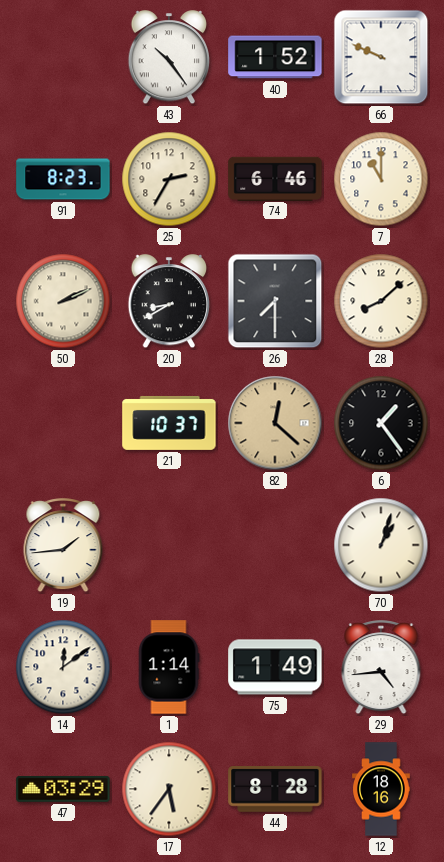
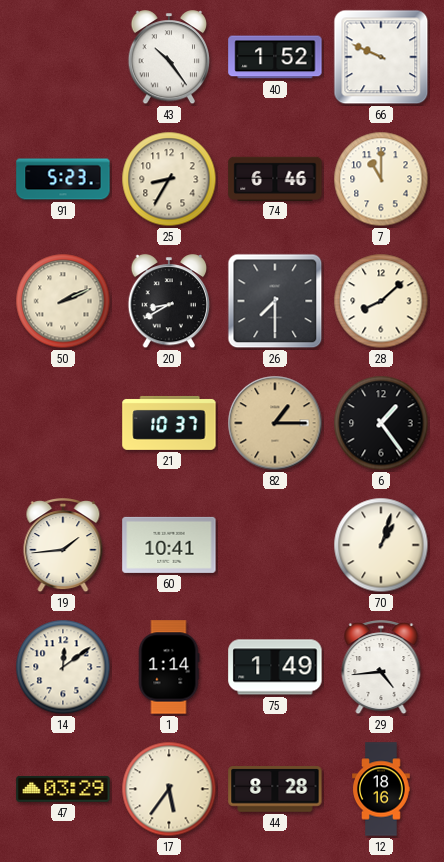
91: 8:23 -> 5:23 (63, 179)
25: 2:35 -> 8:35 (169, 179)
82: 12:22 -> 1:15 (275, 423)
60: none -> 10:41 (169, 545)
